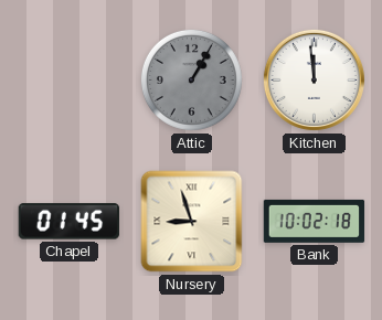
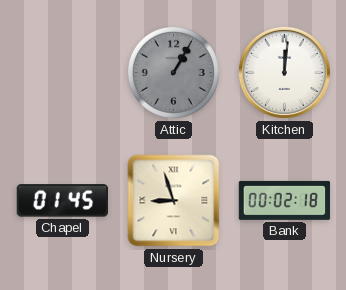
Kitchen: 11:59 -> 12:01 (284, 72)
Bank: 10:02 -> 00:02 (285, 200)
